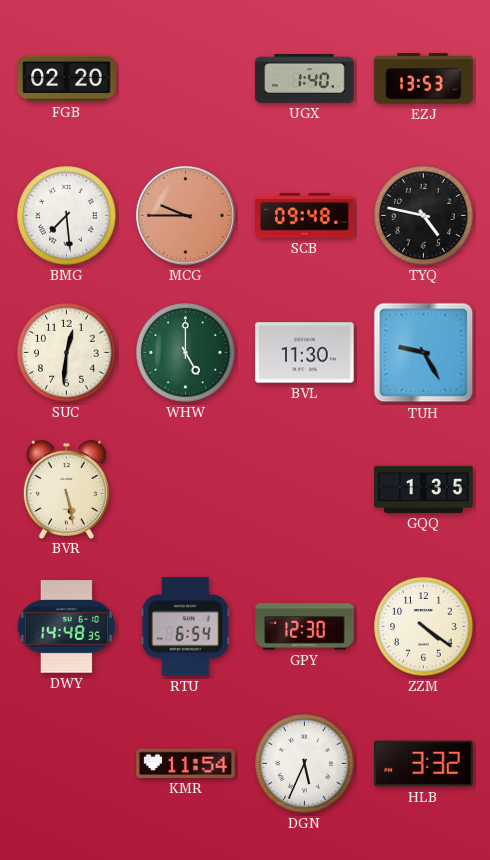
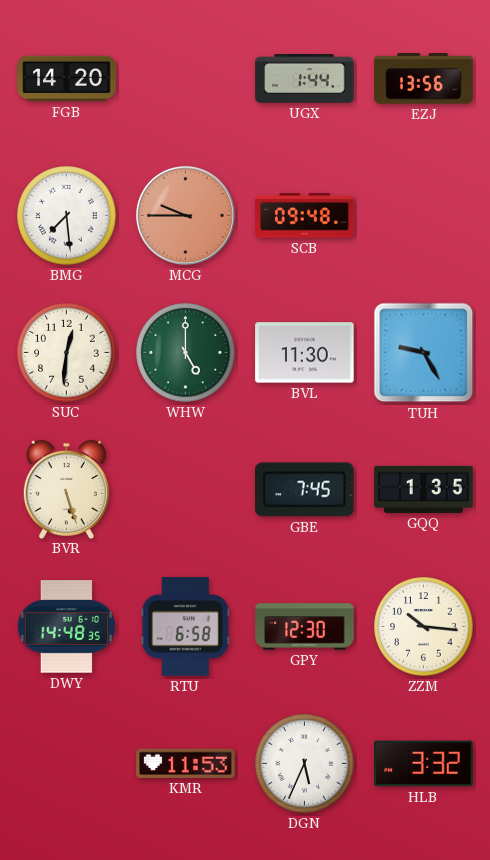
FGB: 02:20 -> 14:20 (67, 79)
UGX: 1:40 -> 1:44 (305, 79)
EZJ: 13:53 -> 13:56 (424, 79)
TYQ: 4:47 -> none (424, 216)
BVR: 5:28 -> 5:27 (66, 489)
GBE: none -> 7:45 (305, 490)
RTU: 6:54 -> 6:58 (185, 627)
ZZM: 4:21 -> 10:16 (424, 627)
KMR: 11:54 -> 11:53 (186, 763)
